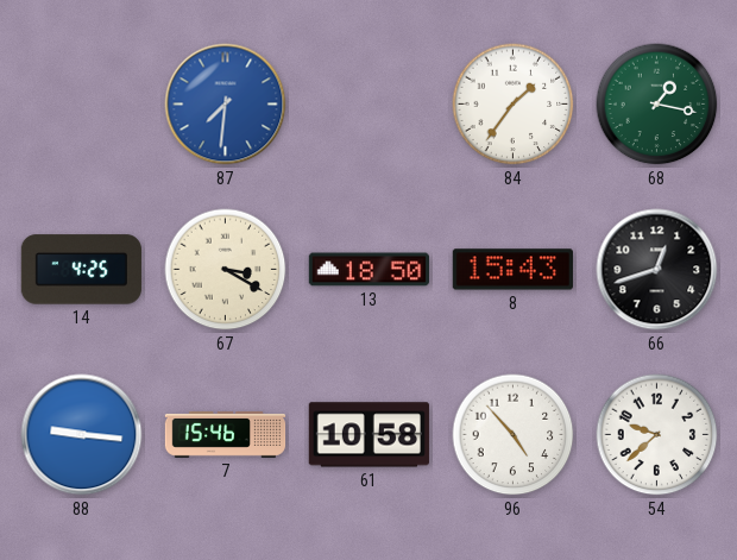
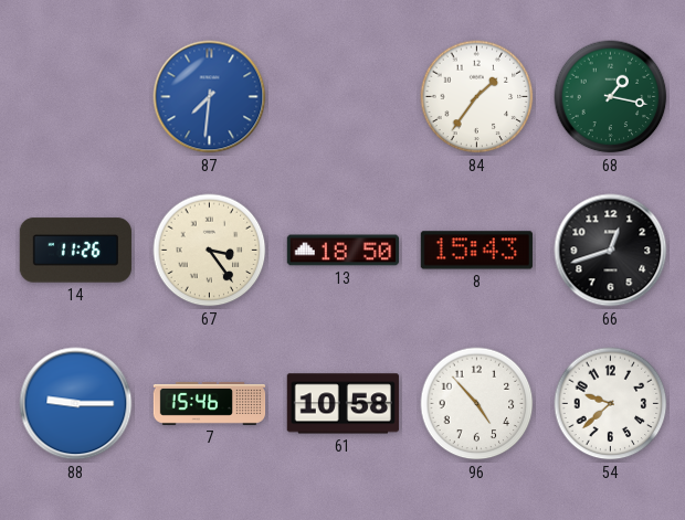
14: 4:25 -> 11:26 (75, 251)
67: 3:20 -> 3:24 (210, 251)
88: 9:16 -> 9:15 (76, 404)
